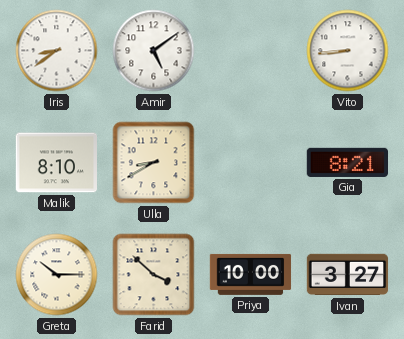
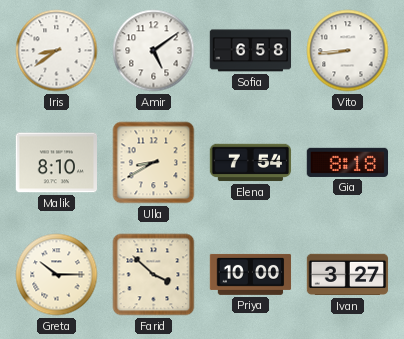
Sofia: none -> 6:58 (251, 51)
Elena: none -> 7:54 (251, 163)
Gia: 8:21 -> 8:18 (347, 162)
